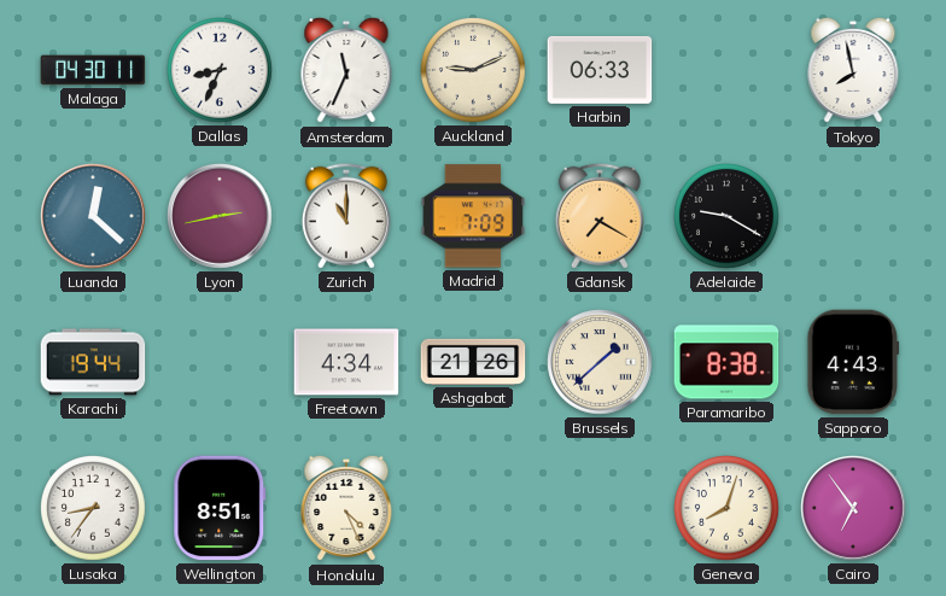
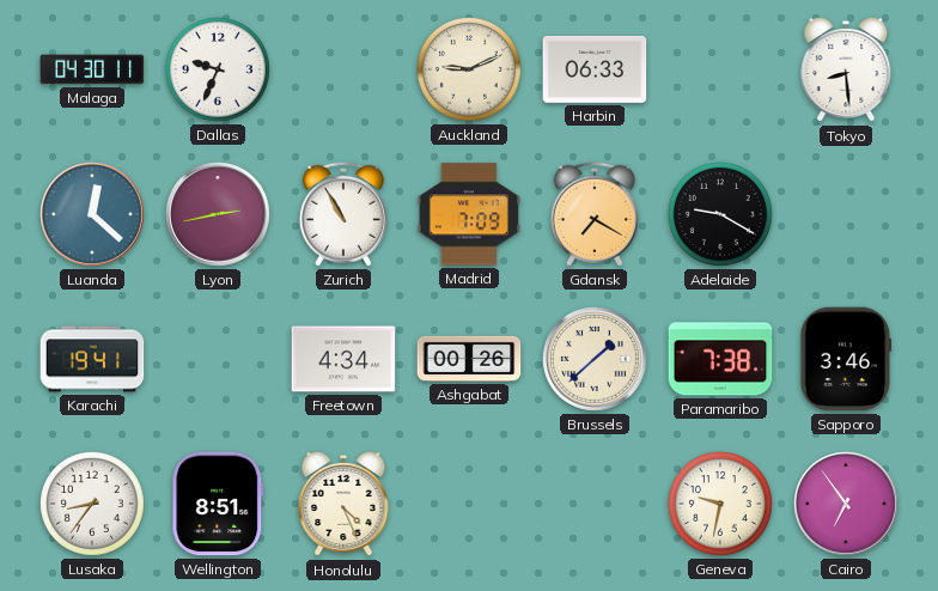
Dallas: 8:34 -> 9:34 (219, 71)
Amsterdam: 11:34 -> none (346, 70)
Tokyo: 7:58 -> 8:29 (846, 69)
Zurich: 11:00 -> 10:55 (343, 214)
Karachi: 19:44 -> 19:41 (92, 359)
Ashgabat: 21:26 -> 00:26 (469, 359)
Paramaribo: 8:38 -> 7:38 (720, 359)
Sapporo: 4:43 -> 3:46 (846, 359)
Geneva: 8:03 -> 9:32 (721, 505)
